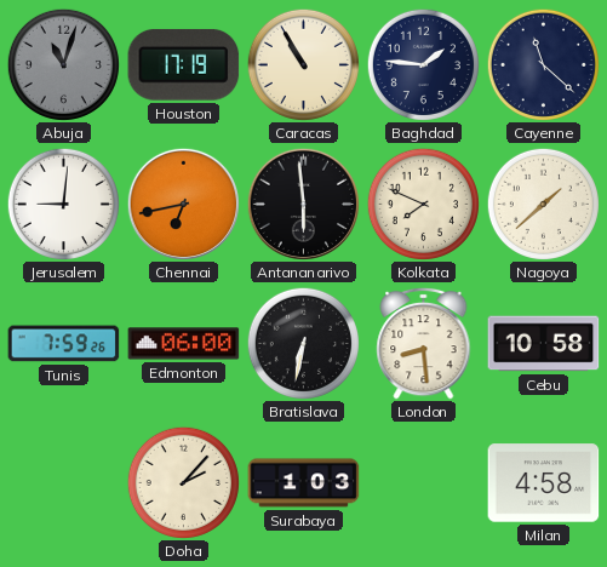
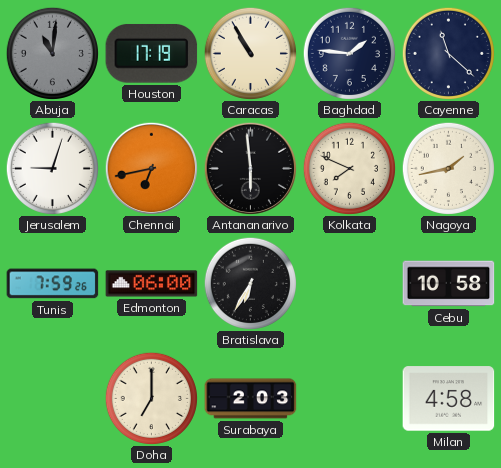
Abuja: 11:03 -> 11:01 (52, 53)
Jerusalem: 9:01 -> 9:03 (52, 168)
Nagoya: 1:38 -> 1:43 (448, 168)
Bratislava: 6:32 -> 6:35 (250, 283)
London: 8:29 -> none (424, 343)
Doha: 2:07 -> 7:00 (151, 398)
Surabaya: 1:03 -> 2:03 (251, 399)
